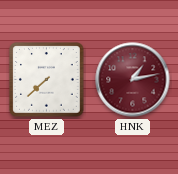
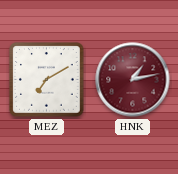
MEZ: 7:38 -> 7:10 (47, 80)
